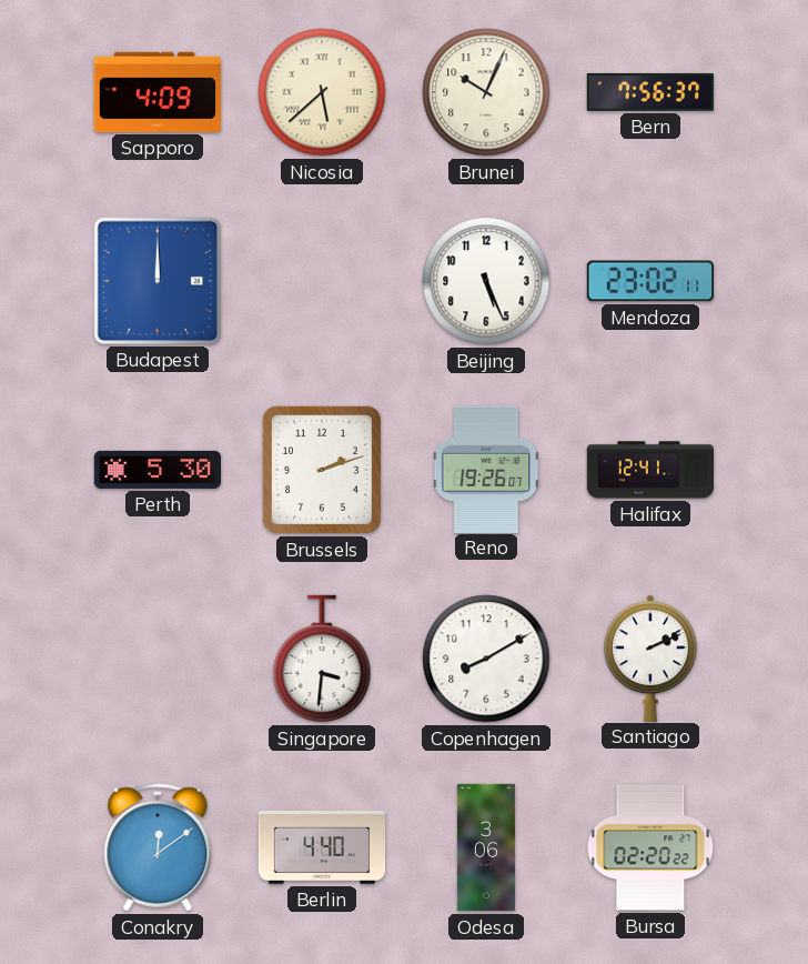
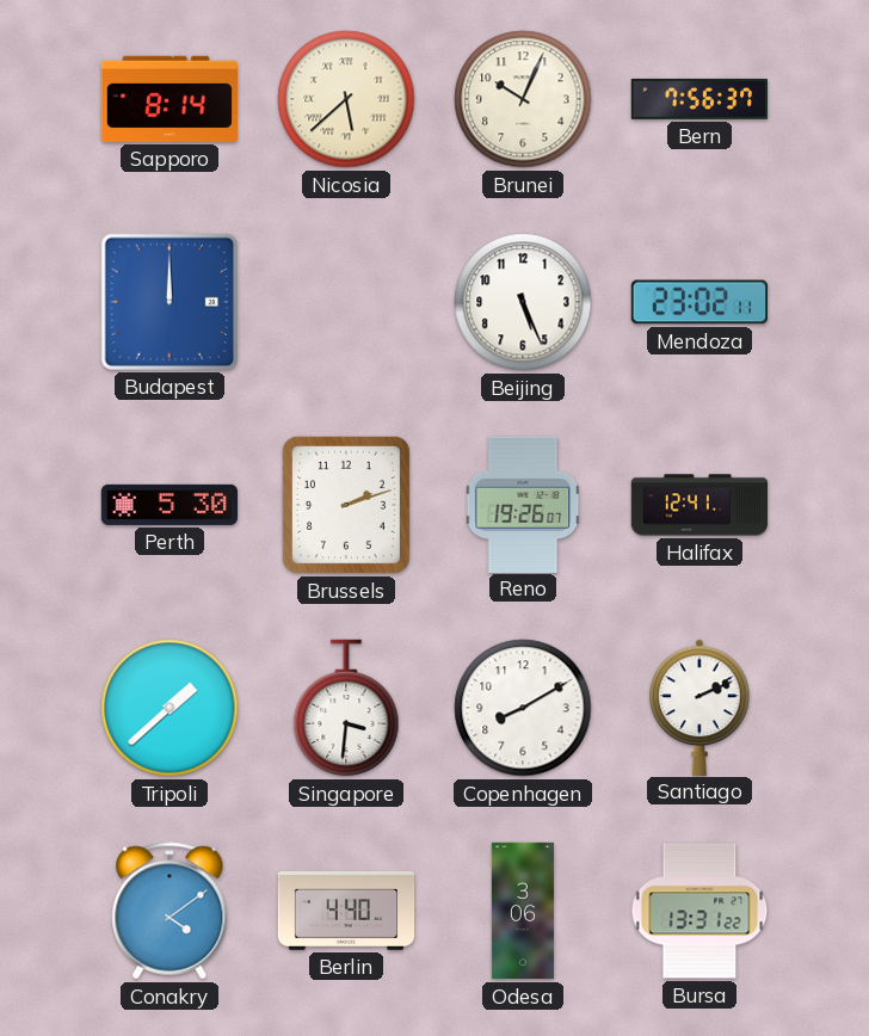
Sapporo: 4:09 -> 8:14 (170, 99)
Tripoli: none -> 1:38 (170, 708)
Conakry: 12:09 -> 4:09 (170, 911)
Bursa: 02:20 -> 13:31 (699, 911)
